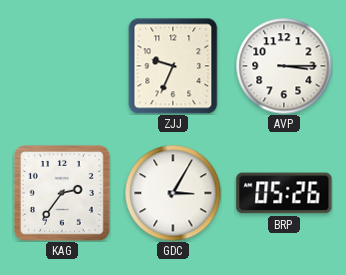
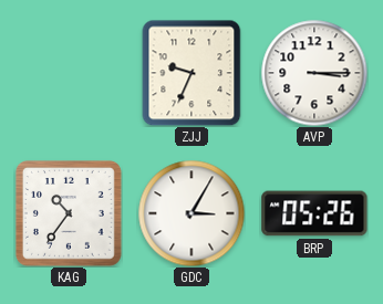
KAG: 2:36 -> 10:36 (69, 213)
